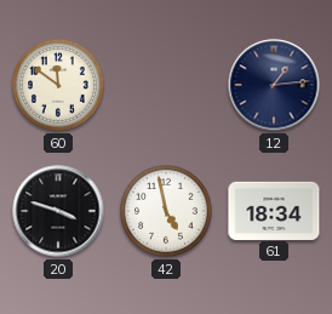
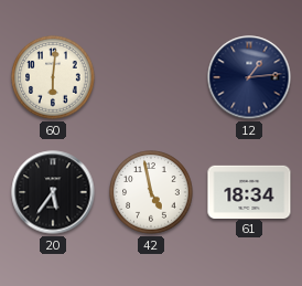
60: 11:51 -> 6:01 (53, 77)
20: 3:48 -> 5:36 (53, 192)
